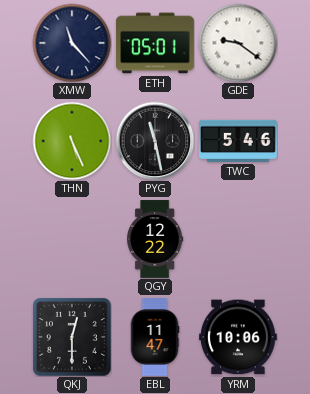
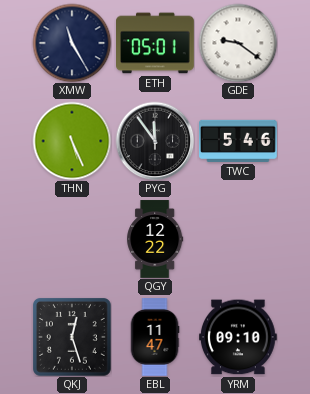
XMW: 11:23 -> 11:25 (72, 43)
PYG: 11:28 -> 11:54 (155, 141)
QKJ: 12:30 -> 12:27 (72, 337)
YRM: 10:06 -> 09:10 (238, 337)
